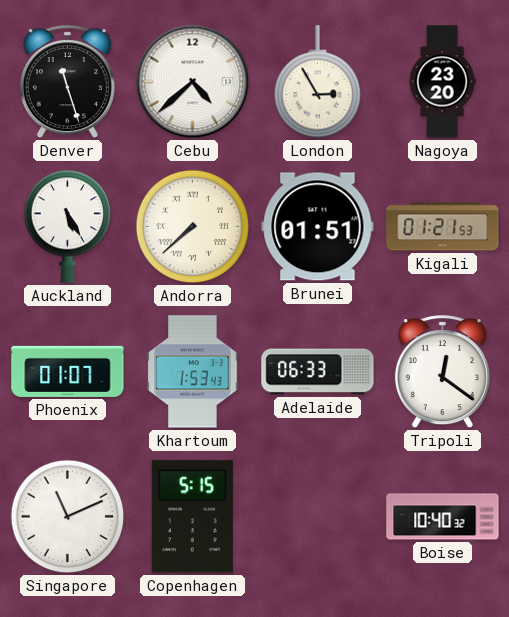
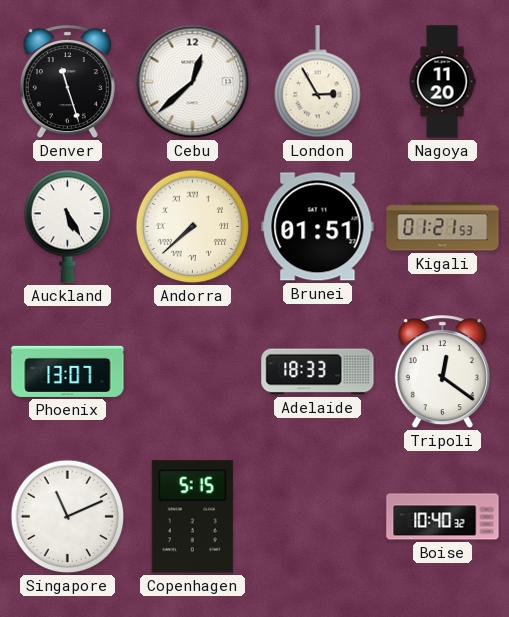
Cebu: 4:38 -> 12:38 (193, 82)
Nagoya: 23:20 -> 11:20 (442, 82)
Phoenix: 01:07 -> 13:07 (68, 371)
Khartoum: 1:53 -> none (193, 372)
Adelaide: 06:33 -> 18:33 (318, 372)
